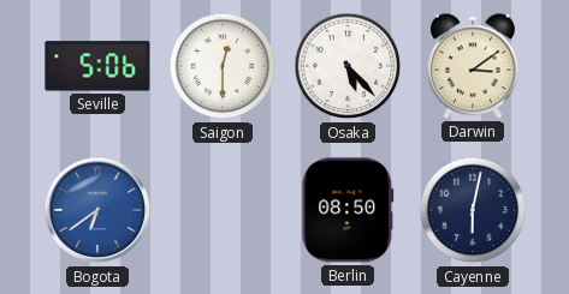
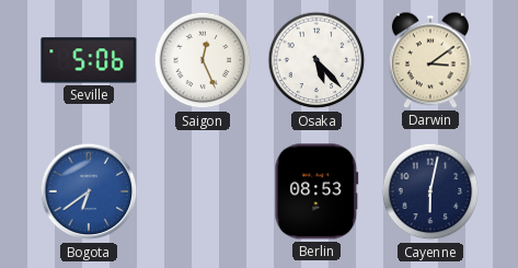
Saigon: 12:30 -> 12:26 (203, 60)
Berlin: 08:50 -> 08:53 (316, 191)
